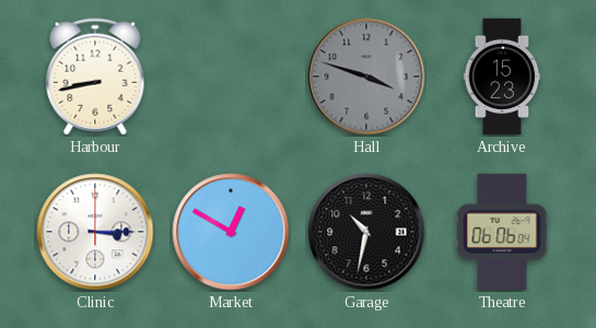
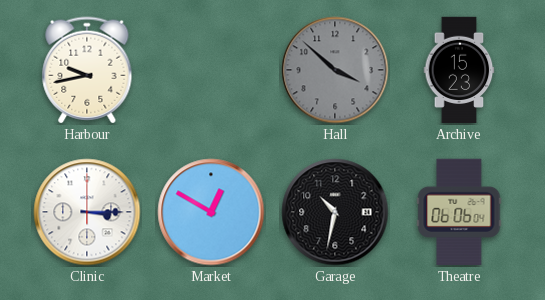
Harbour: 8:43 -> 9:43 (87, 70)
Hall: 3:48 -> 3:52 (335, 70)
